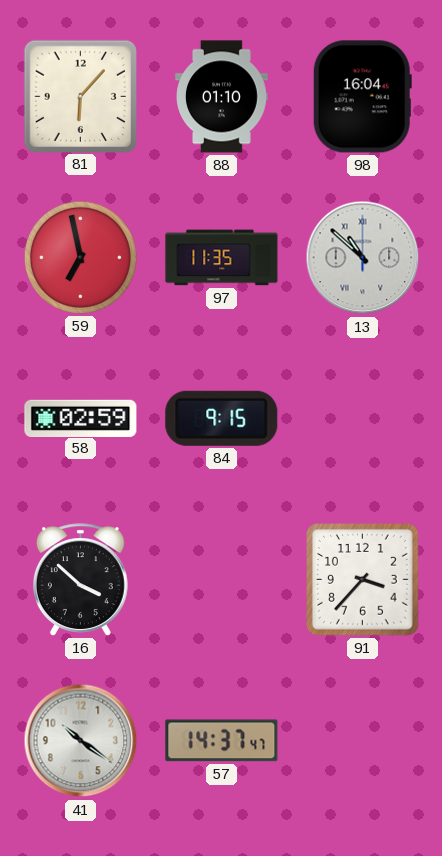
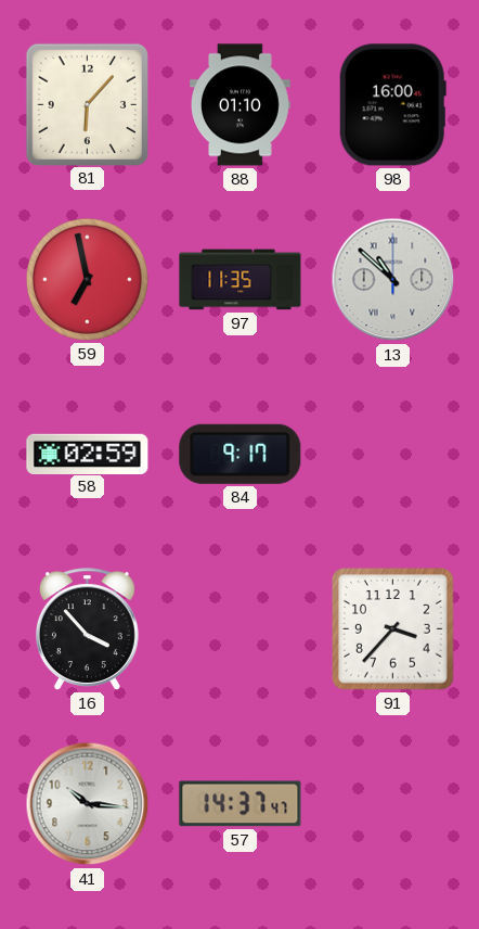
98: 16:04 -> 16:00 (392, 105)
84: 9:15 -> 9:17 (241, 454)
16: 3:52 -> 3:53 (87, 629)
41: 10:21 -> 10:16 (88, 804)
